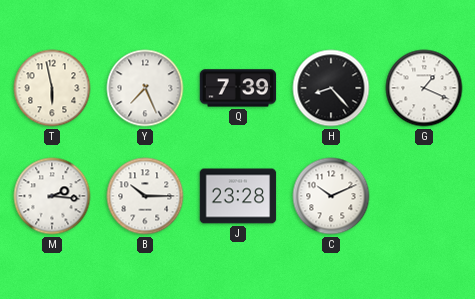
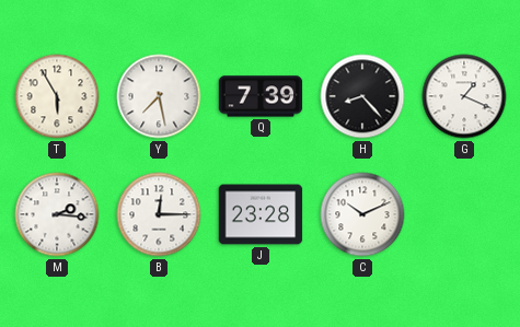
T: 5:58 -> 5:55 (57, 96)
Y: 7:26 -> 7:28 (159, 96)
B: 10:15 -> 12:15 (159, 214)
